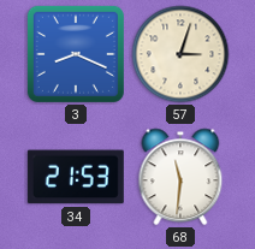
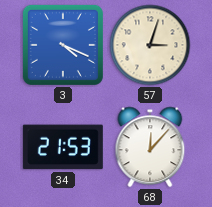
3: 8:19 -> 4:19 (63, 45)
68: 11:31 -> 12:07 (150, 147)
